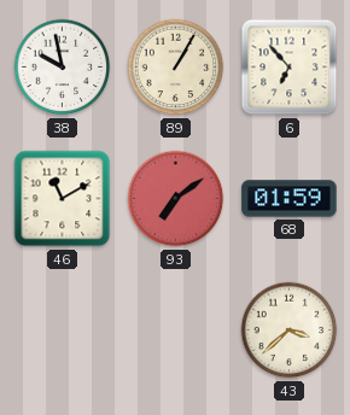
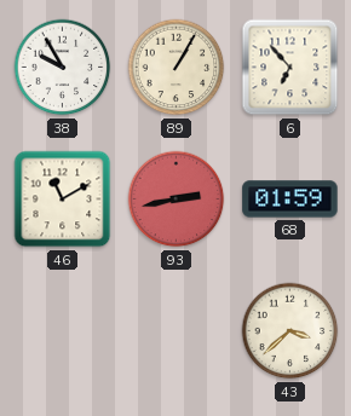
38: 9:58 -> 9:55 (63, 68)
93: 7:09 -> 2:43 (177, 200)
